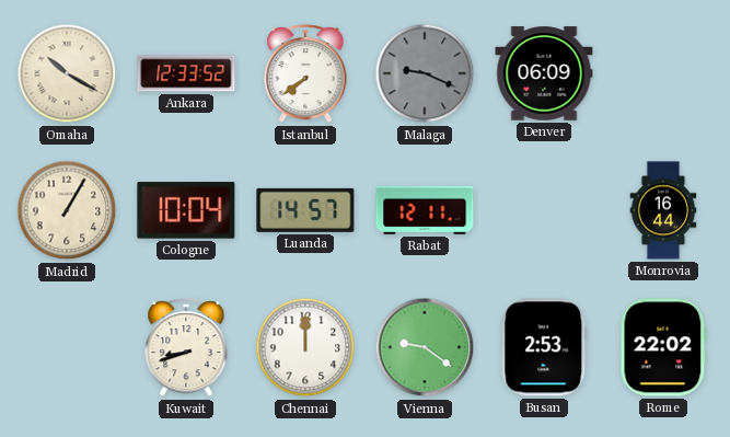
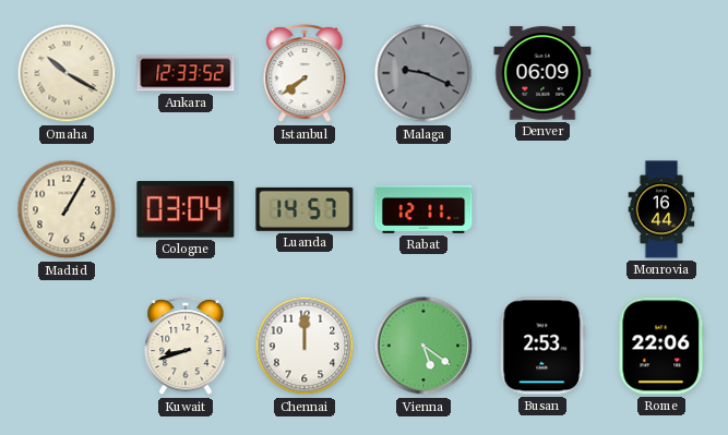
Cologne: 10:04 -> 03:04 (186, 209)
Vienna: 9:21 -> 5:21 (423, 346)
Rome: 22:02 -> 22:06 (661, 346)
